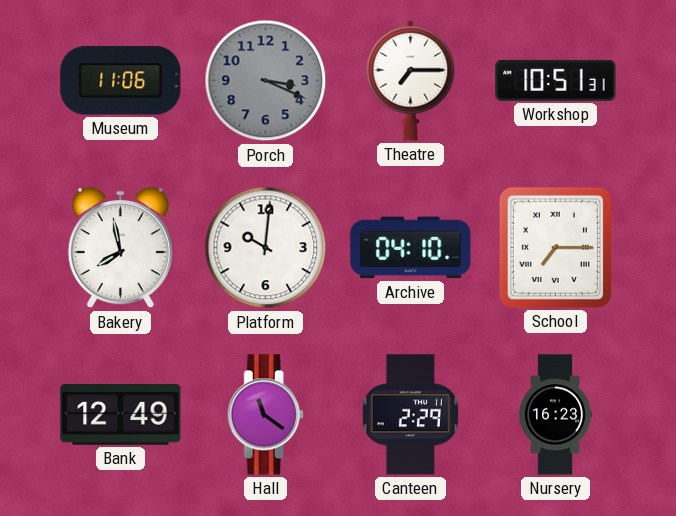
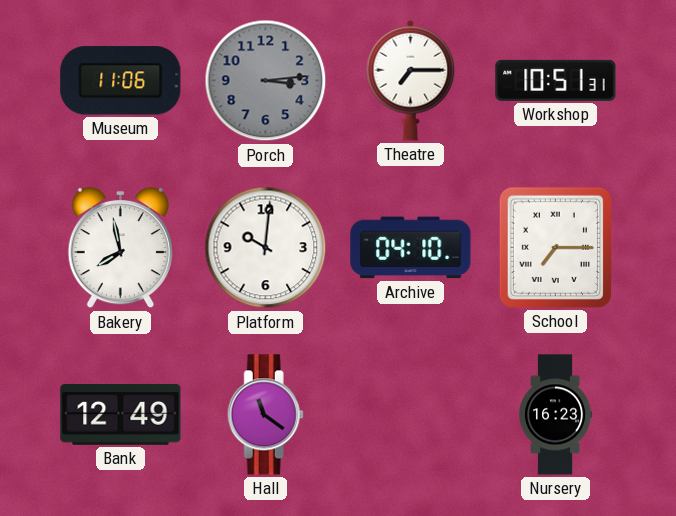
Porch: 3:19 -> 3:14 (266, 81)
Canteen: 2:29 -> none (410, 415)
